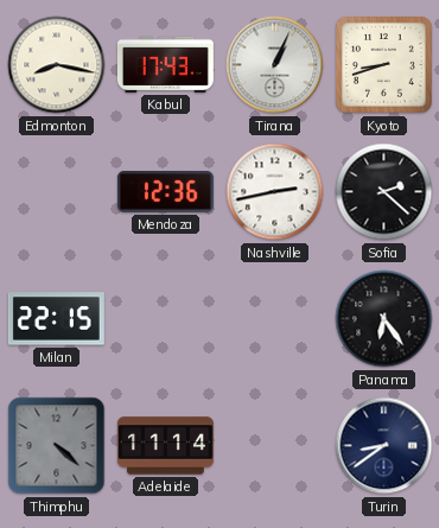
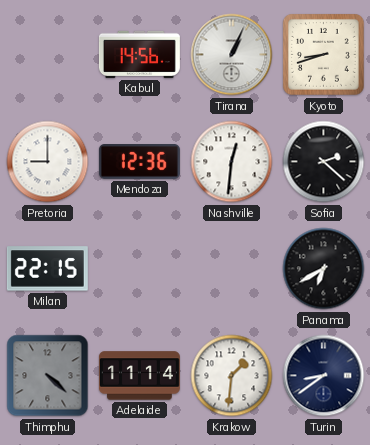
Edmonton: 8:17 -> none (57, 65)
Kabul: 17:43 -> 14:56 (139, 54)
Pretoria: none -> 9:00 (48, 162)
Nashville: 2:43 -> 12:31 (232, 162)
Panama: 6:24 -> 6:40 (324, 269)
Krakow: none -> 1:31 (232, 376)
